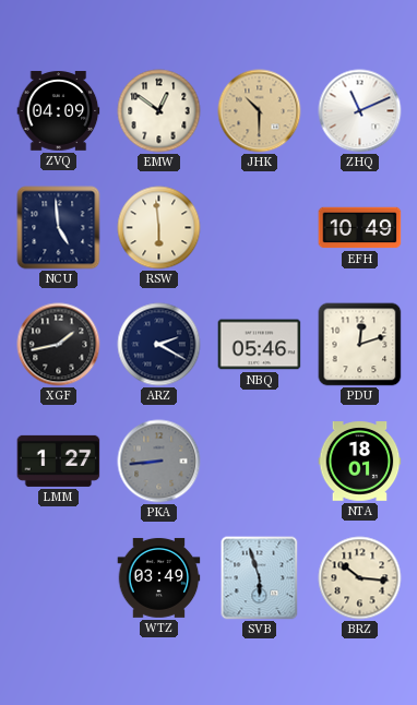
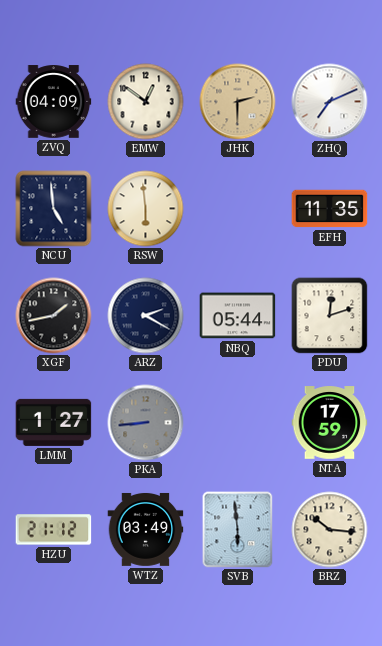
JHK: 10:30 -> 2:30 (238, 102)
ZHQ: 11:11 -> 7:11 (330, 102)
EFH: 10:49 -> 11:35 (330, 209)
NBQ: 05:46 -> 05:44 (238, 316)
NTA: 18:01 -> 17:59 (330, 423)
HZU: none -> 21:12 (54, 530)
SVB: 5:57 -> 5:59 (238, 530)
